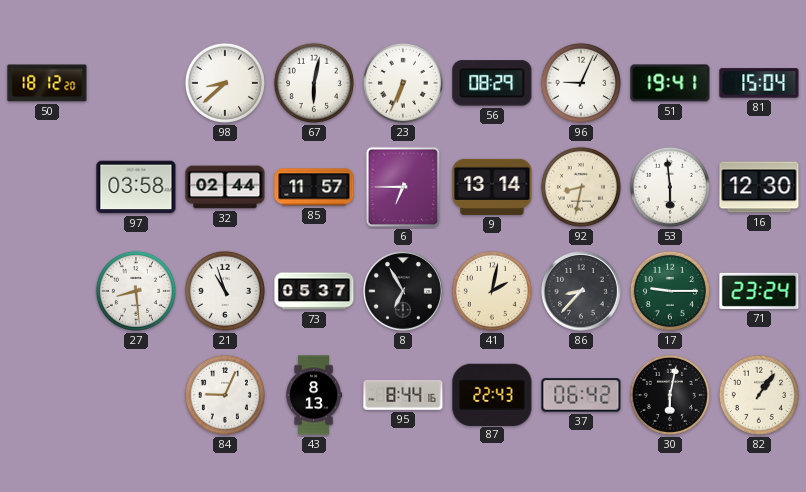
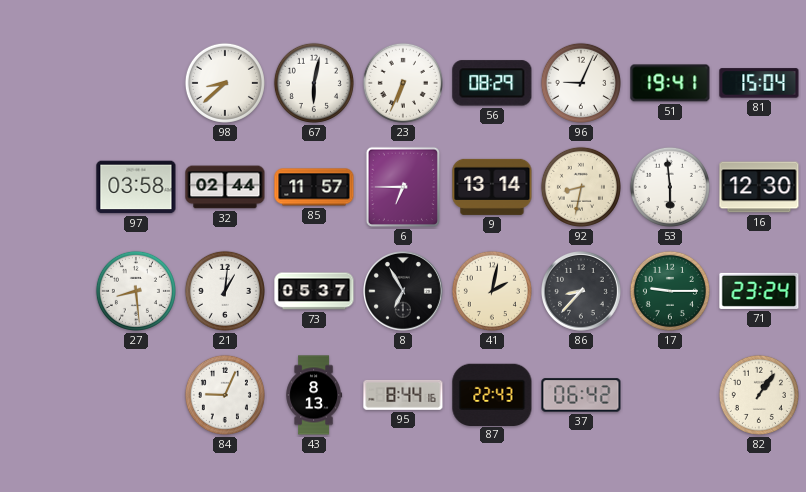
50: 18:12 -> none (47, 83)
21: 10:57 -> 1:01 (225, 291)
30: 6:02 -> none (670, 395)
